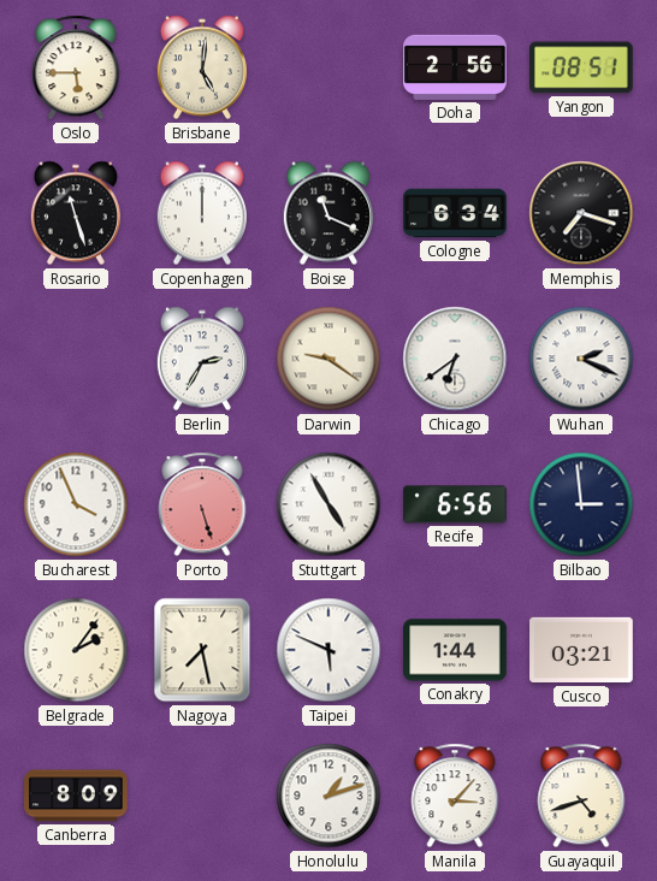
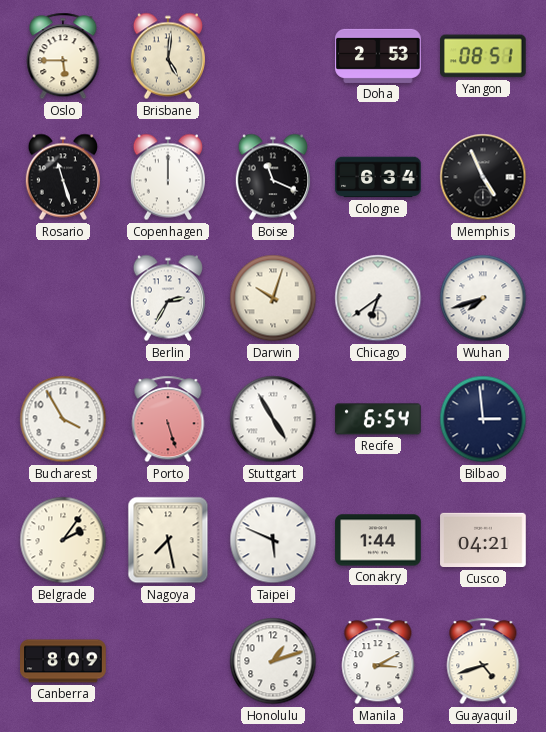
Doha: 2:56 -> 2:53 (378, 56)
Memphis: 7:18 -> 4:56 (483, 177)
Darwin: 9:21 -> 10:03 (273, 298)
Wuhan: 2:19 -> 7:42 (483, 298)
Bucharest: 3:56 -> 3:55 (63, 419)
Recife: 6:56 -> 6:54 (378, 419)
Cusco: 03:21 -> 04:21 (483, 540)
Manila: 3:07 -> 3:10 (378, 661)
